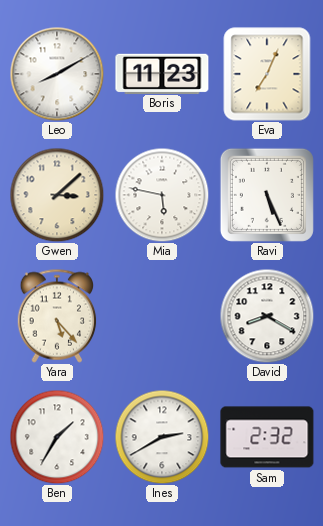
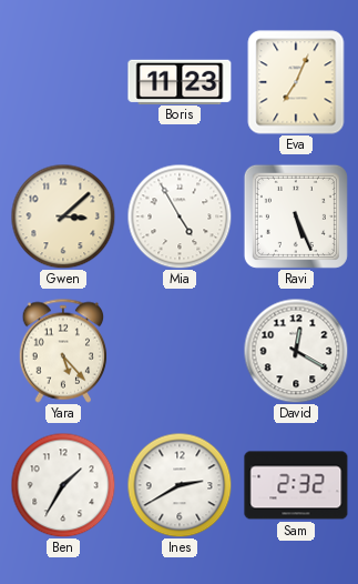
Leo: 8:10 -> none (57, 74)
Mia: 5:47 -> 4:55 (180, 217)
David: 8:20 -> 12:20 (296, 351)
